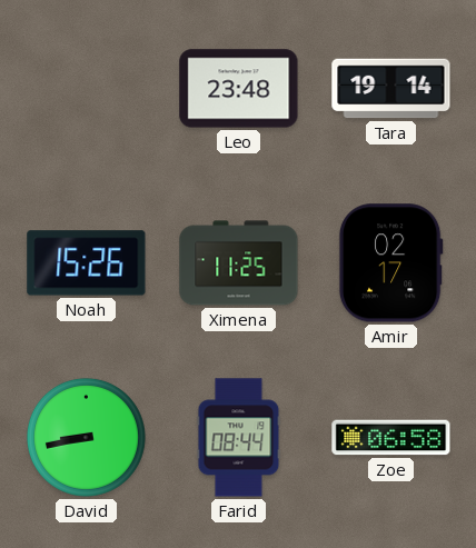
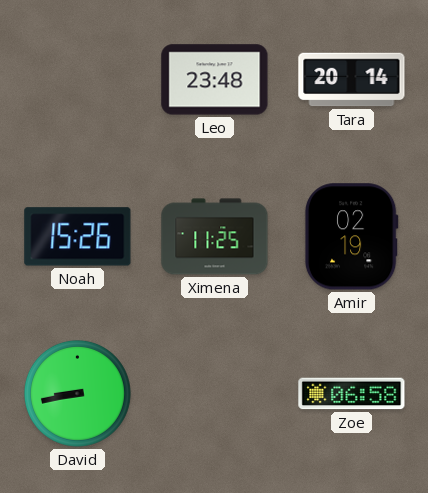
Tara: 19:14 -> 20:14 (352, 80)
Amir: 02:17 -> 02:19 (351, 237)
Farid: 08:44 -> none (239, 438)
